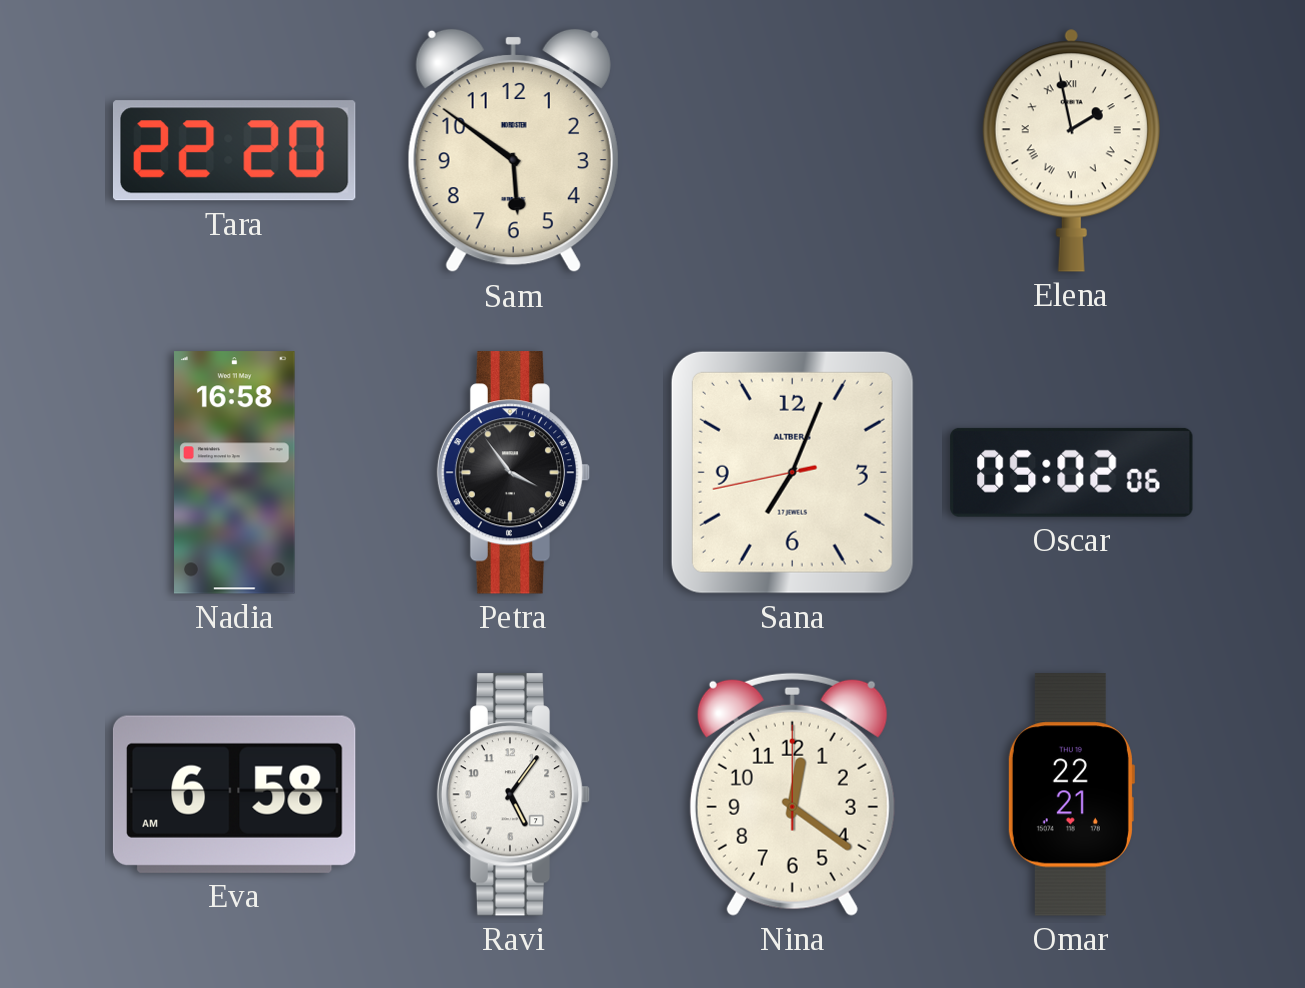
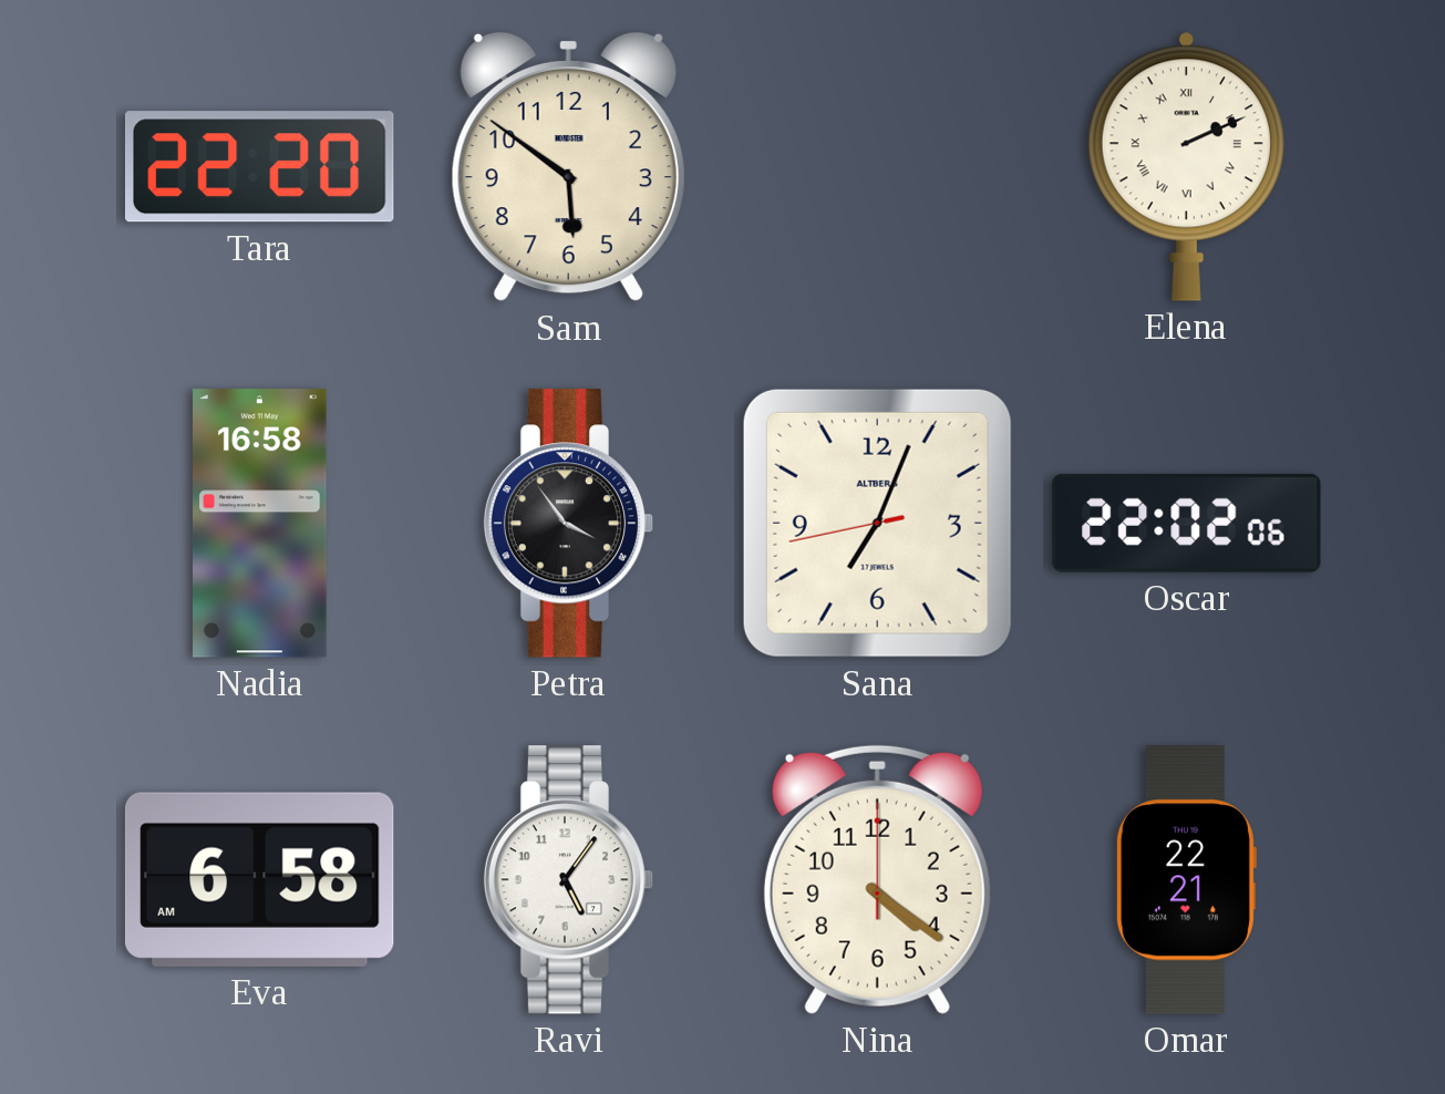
Elena: 1:58 -> 2:11 (1186, 166)
Oscar: 05:02 -> 22:02 (1187, 523)
Nina: 12:21 -> 4:21 (877, 879)
